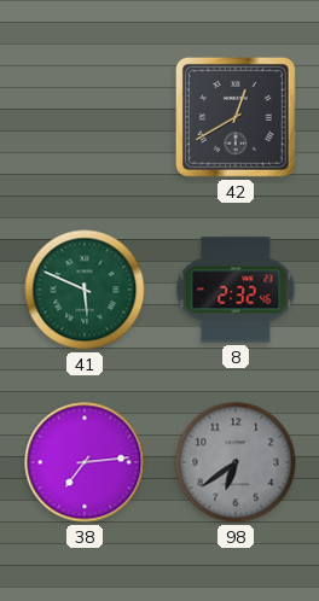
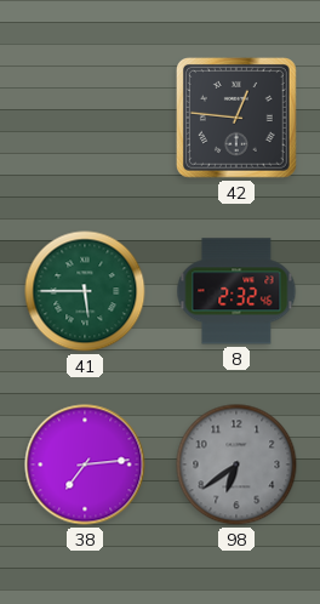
42: 12:40 -> 12:46 (236, 118)
41: 5:49 -> 5:45 (85, 291)
